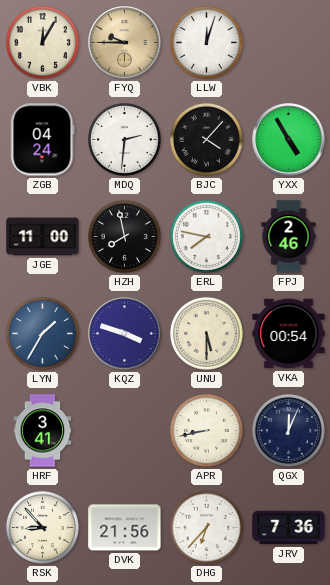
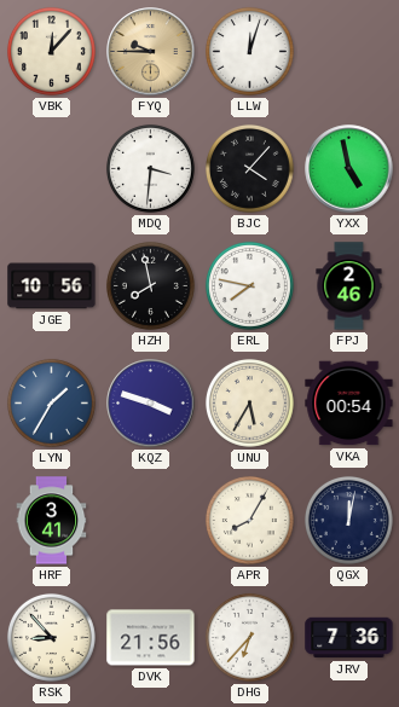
VBK: 12:05 -> 12:07 (51, 51)
ZGB: 04:24 -> none (43, 140)
MDQ: 2:31 -> 3:31 (150, 168)
YXX: 4:55 -> 4:58 (349, 169)
JGE: 11:00 -> 10:56 (52, 286)
UNU: 5:30 -> 5:35 (249, 402)
APR: 8:43 -> 8:05 (249, 520)
QGX: 12:04 -> 12:02 (348, 520)
